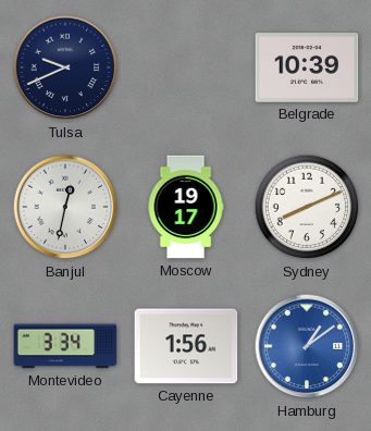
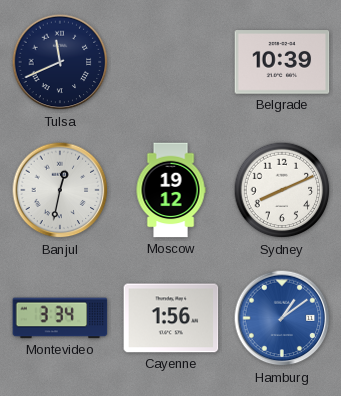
Tulsa: 9:41 -> 11:41 (60, 62)
Moscow: 19:17 -> 19:12 (171, 190)
